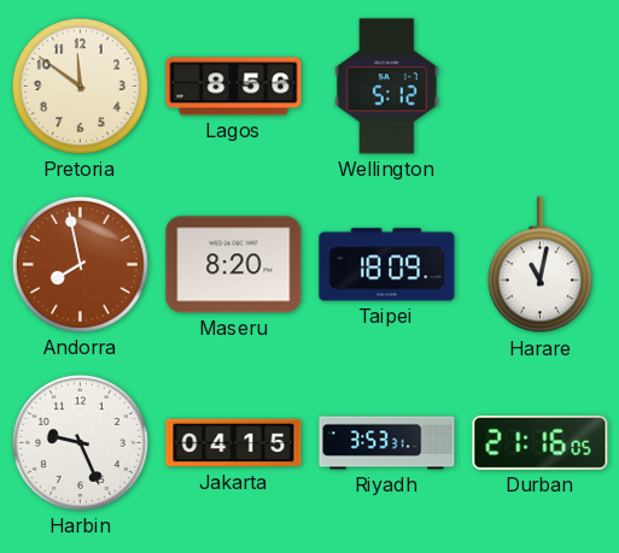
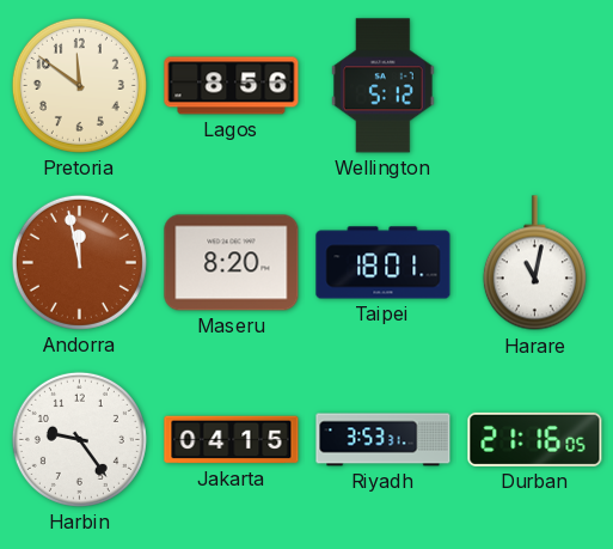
Andorra: 7:58 -> 11:58 (79, 262)
Taipei: 18:09 -> 18:01 (384, 263)
Harbin: 9:26 -> 9:24 (79, 439)
